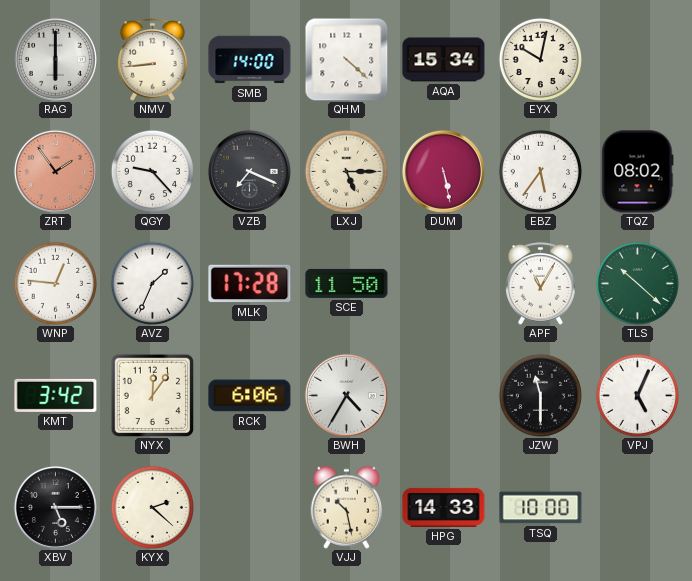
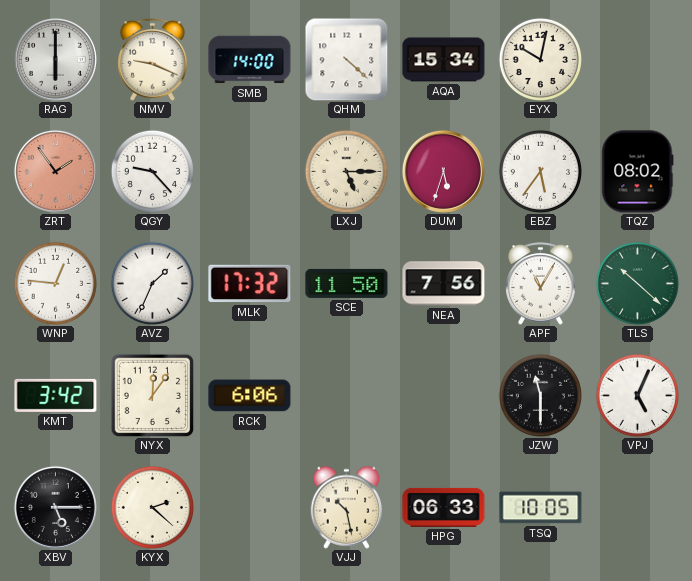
NMV: 8:44 -> 9:19 (153, 60)
VZB: 7:19 -> none (249, 171)
DUM: 5:28 -> 5:33 (443, 171)
MLK: 17:28 -> 17:32 (250, 284)
NEA: none -> 7:56 (444, 284)
BWH: 4:35 -> none (346, 395)
HPG: 14:33 -> 06:33 (444, 507)
TSQ: 10:00 -> 10:05 (541, 508)
